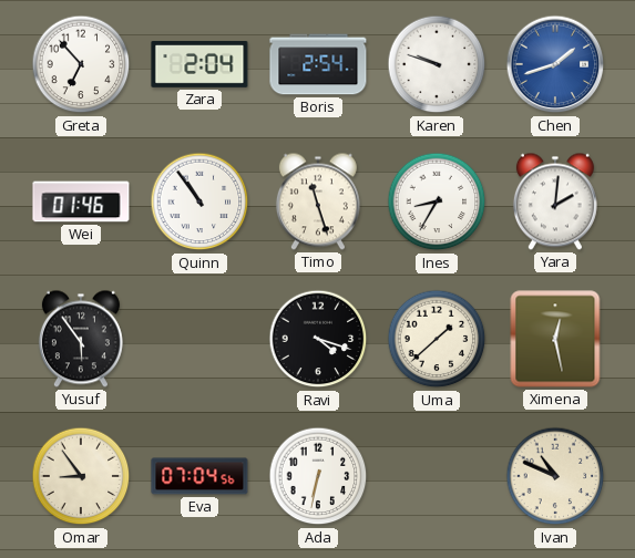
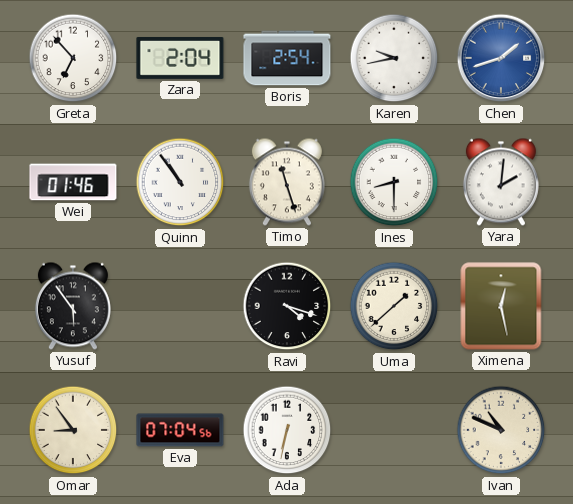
Karen: 9:48 -> 9:43 (394, 58)
Ines: 8:35 -> 8:30 (394, 182)
